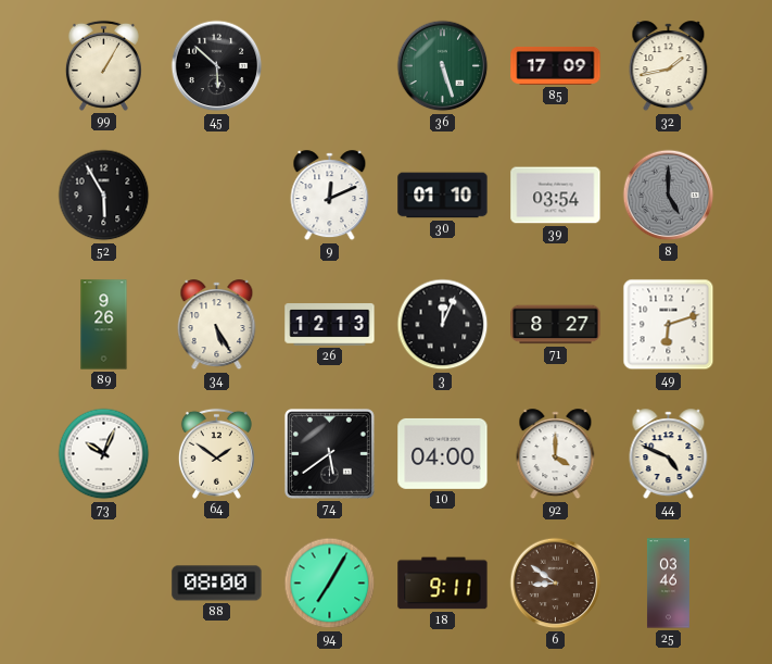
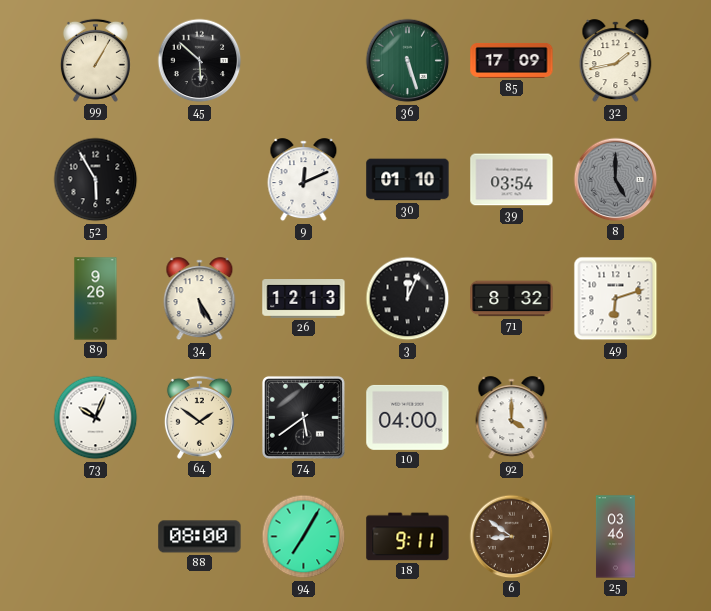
71: 8:27 -> 8:32 (512, 299)
44: 4:49 -> none (669, 454)
